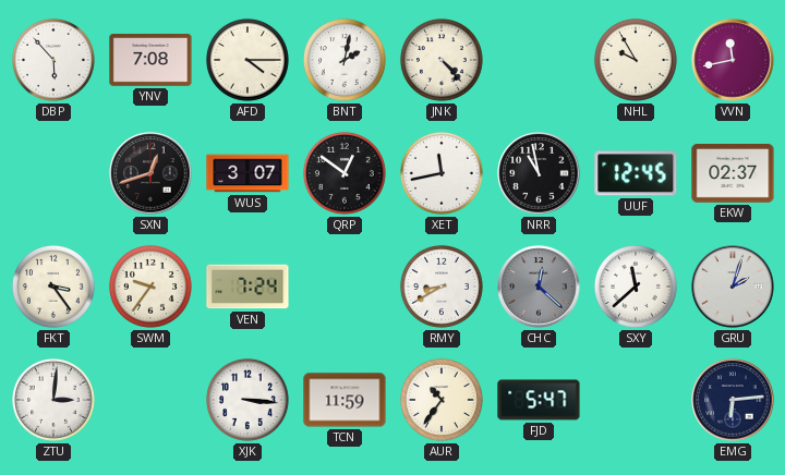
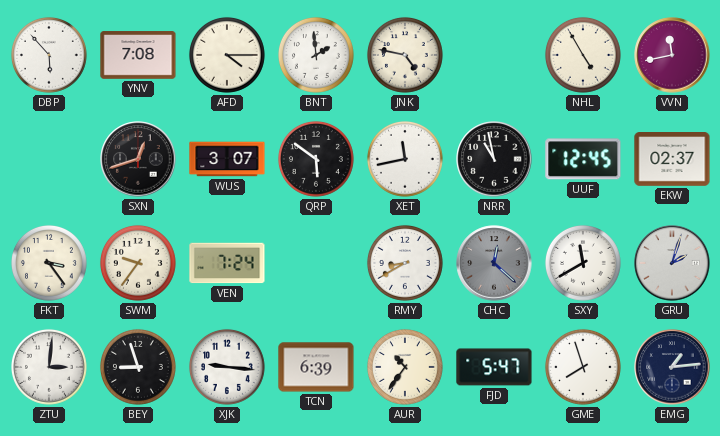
BNT: 2:02 -> 1:59 (316, 55)
JNK: 4:23 -> 4:47 (405, 55)
NHL: 9:55 -> 4:55 (583, 55)
QRP: 12:51 -> 5:51 (316, 159)
SXY: 11:38 -> 11:40 (583, 263)
BEY: none -> 8:57 (138, 367)
XJK: 3:16 -> 9:16 (227, 367)
TCN: 11:59 -> 6:39 (316, 367)
GME: none -> 7:57 (583, 367)
EMG: 6:14 -> 1:14 (672, 367)
